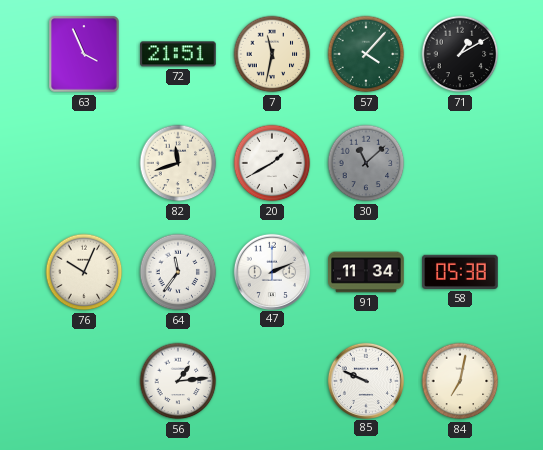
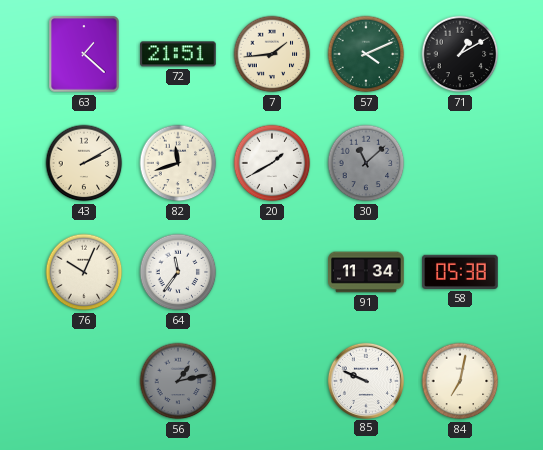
63: 3:56 -> 1:22 (84, 54)
7: 11:32 -> 1:44 (272, 54)
57: 4:07 -> 4:11 (366, 54)
43: none -> 2:10 (84, 163)
47: 2:11 -> none (271, 271)
56: 1:14 -> 1:13 (178, 381)
56 dial: white -> grey (178, 381)
